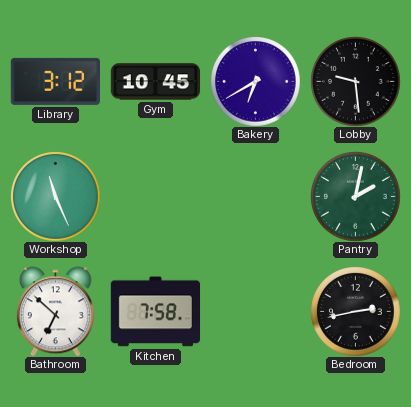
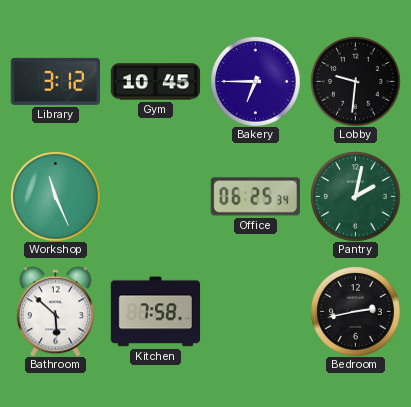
Bakery: 6:40 -> 6:45 (256, 82)
Lobby: 9:29 -> 9:31 (356, 82)
Office: none -> 06:25 (255, 197)
Bathroom: 6:52 -> 5:52 (55, 311)
